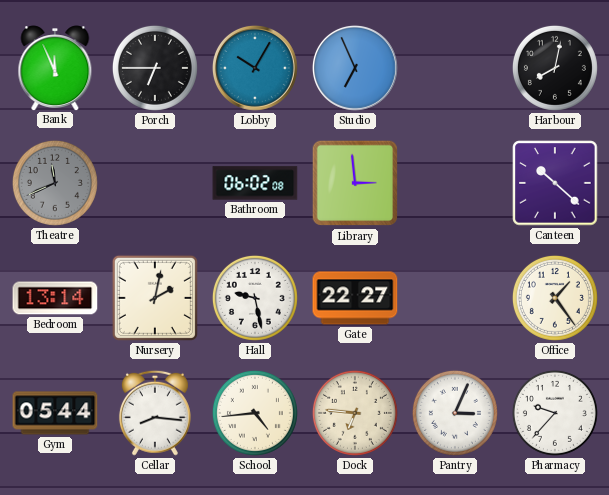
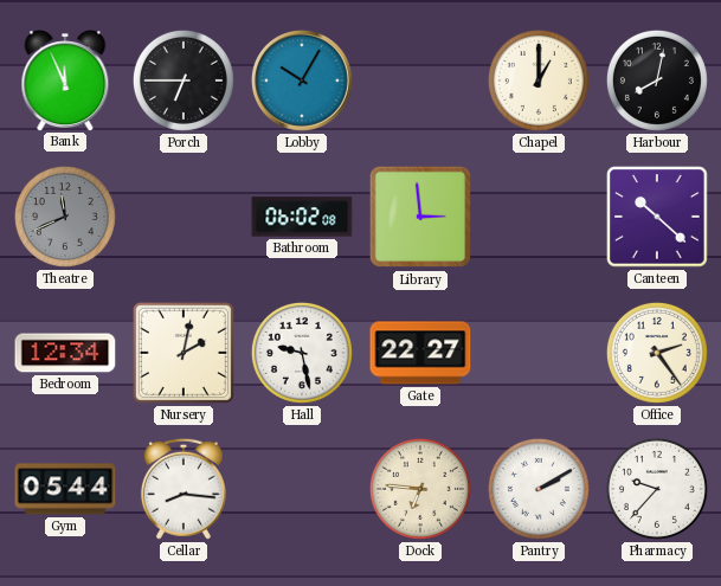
Studio: 6:56 -> none (355, 68)
Chapel: none -> 1:00 (539, 81)
Bedroom: 13:14 -> 12:34 (65, 353)
Office: 1:24 -> 2:24 (657, 353)
School: 4:44 -> none (255, 413)
Pantry: 3:04 -> 2:10 (539, 489)
